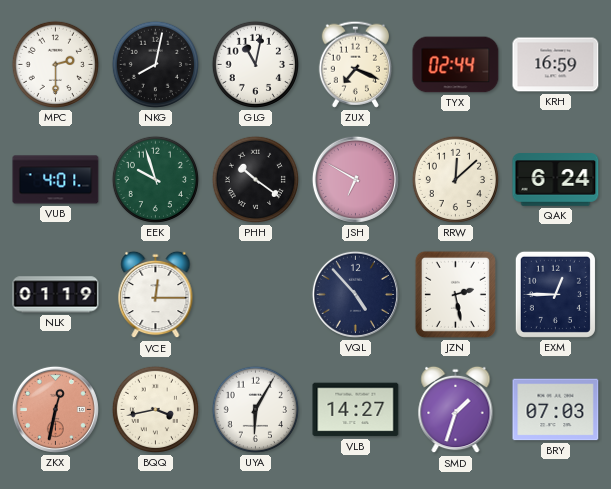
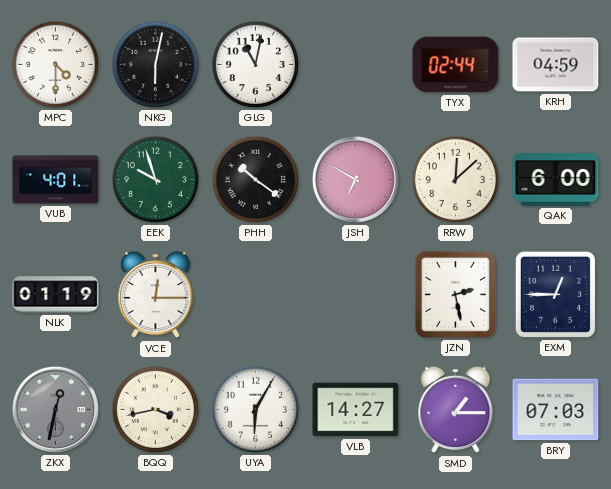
MPC: 2:30 -> 4:30 (55, 64)
NKG: 8:02 -> 6:02 (155, 64)
ZUX: 7:19 -> none (355, 64)
KRH: 16:59 -> 04:59 (556, 65)
QAK: 6:24 -> 6:00 (556, 180)
VQL: 4:53 -> none (355, 294)
ZKX dial: salmon -> grey (55, 409)
SMD: 1:33 -> 1:15 (456, 410)
